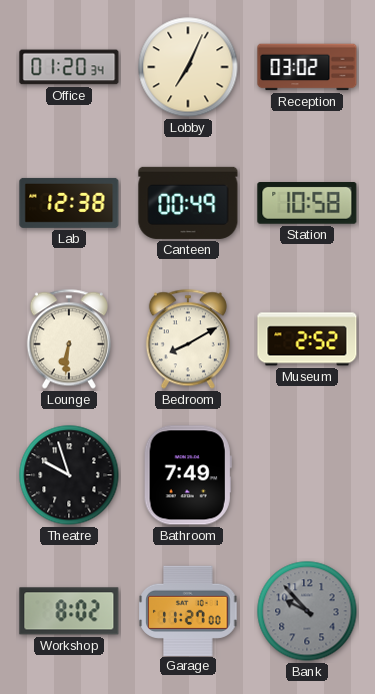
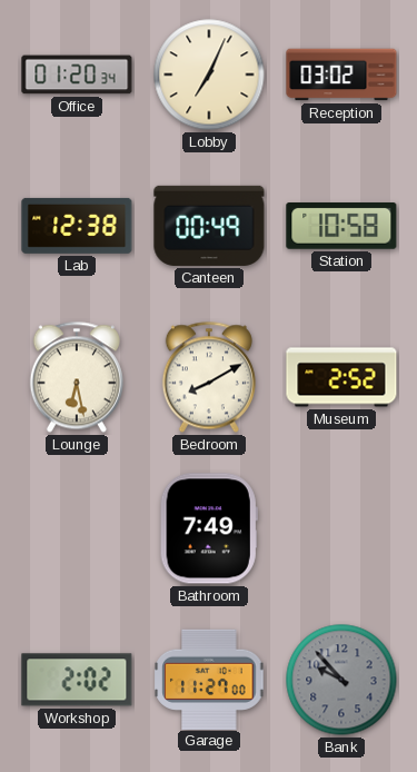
Lounge: 6:31 -> 6:28 (77, 377)
Theatre: 9:57 -> none (69, 475)
Workshop: 8:02 -> 2:02 (77, 680)
